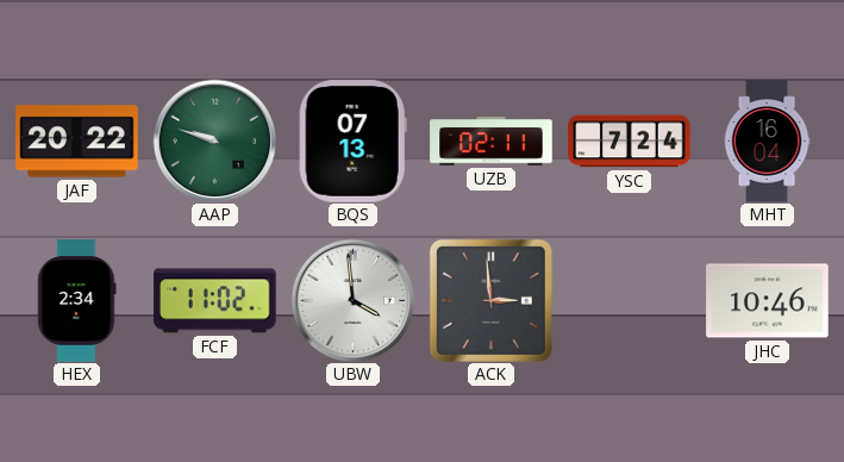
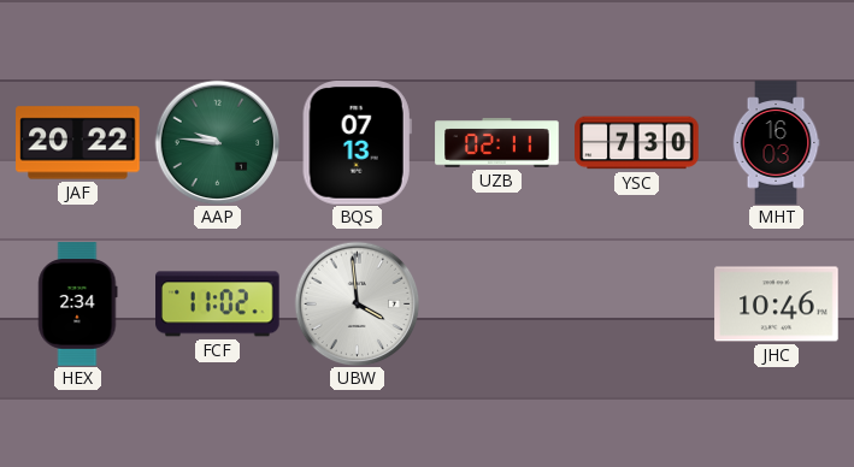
AAP: 9:48 -> 9:46 (217, 142)
YSC: 7:24 -> 7:30 (637, 143)
MHT: 16:04 -> 16:03 (776, 143)
ACK: 2:59 -> none (490, 300)
